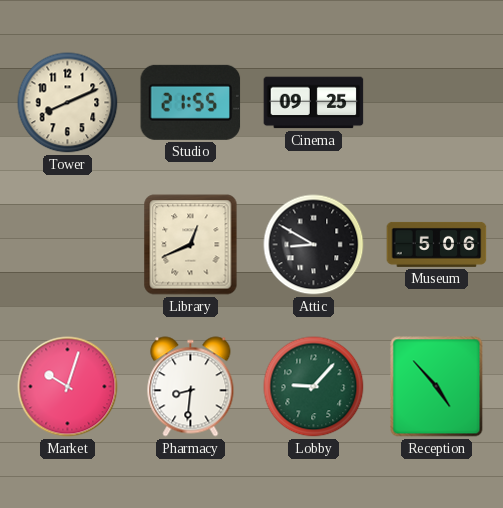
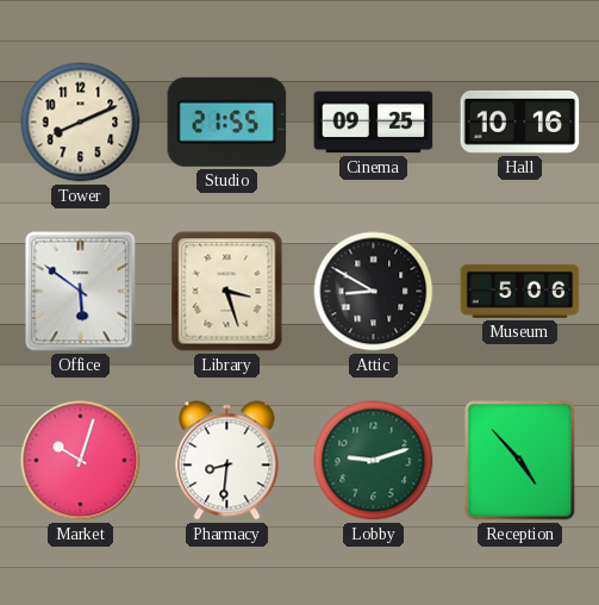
Hall: none -> 10:16 (520, 121)
Office: none -> 5:51 (81, 292)
Library: 12:41 -> 3:27 (227, 292)
Lobby: 9:07 -> 9:12 (374, 461)
